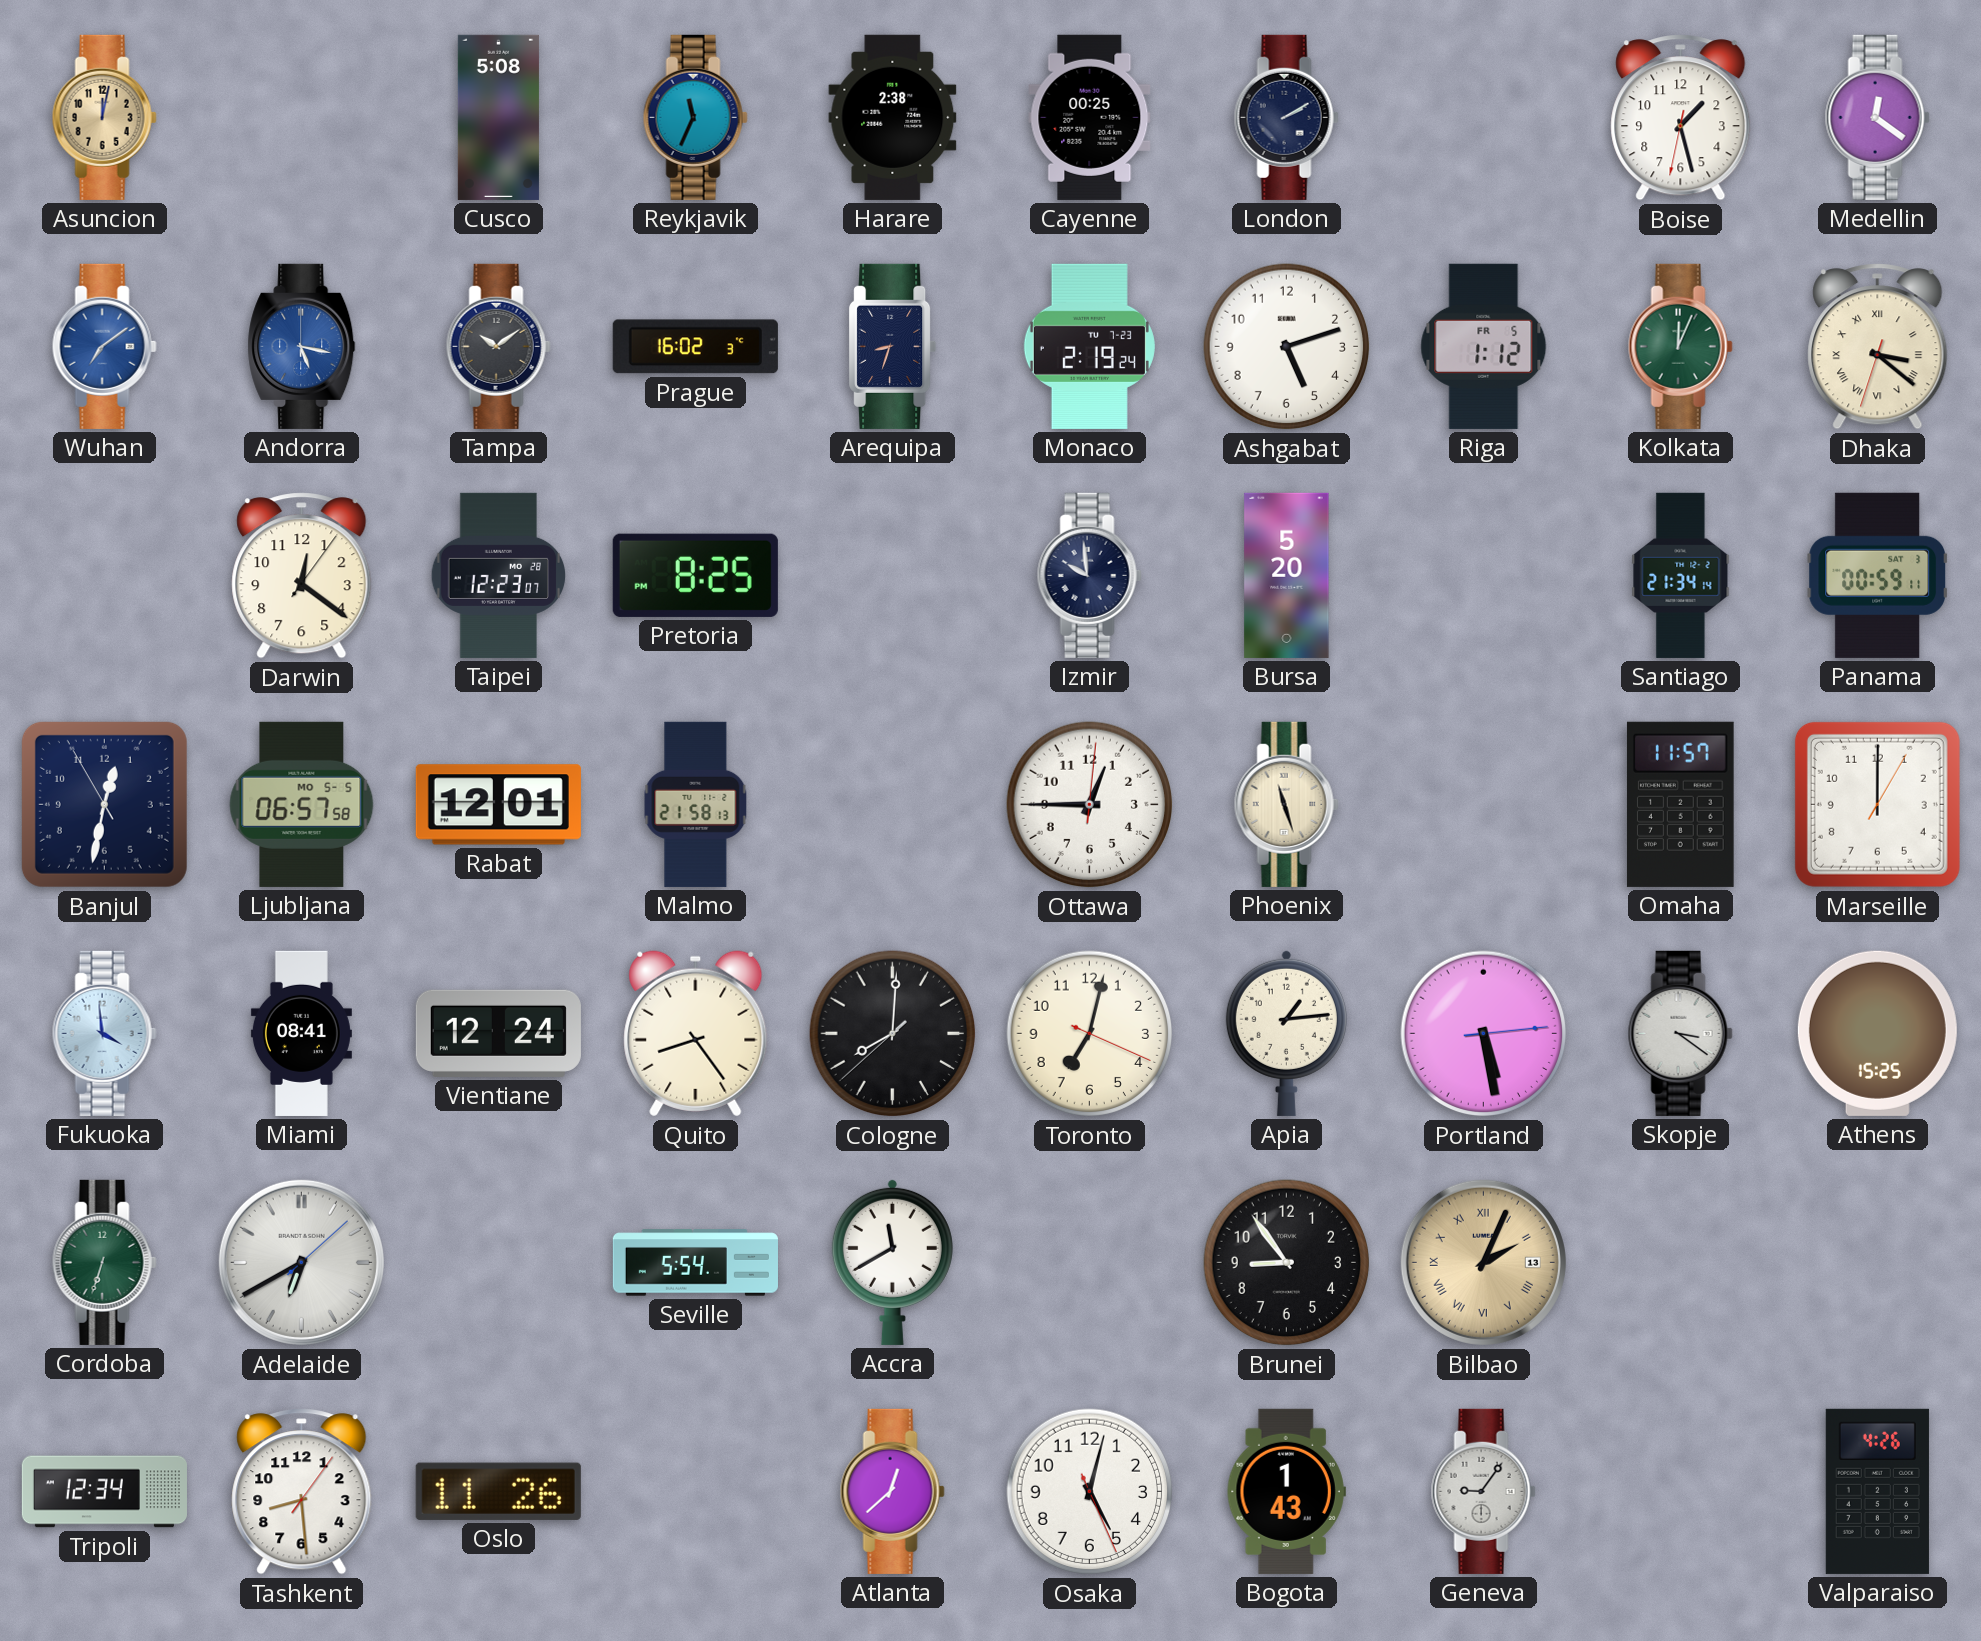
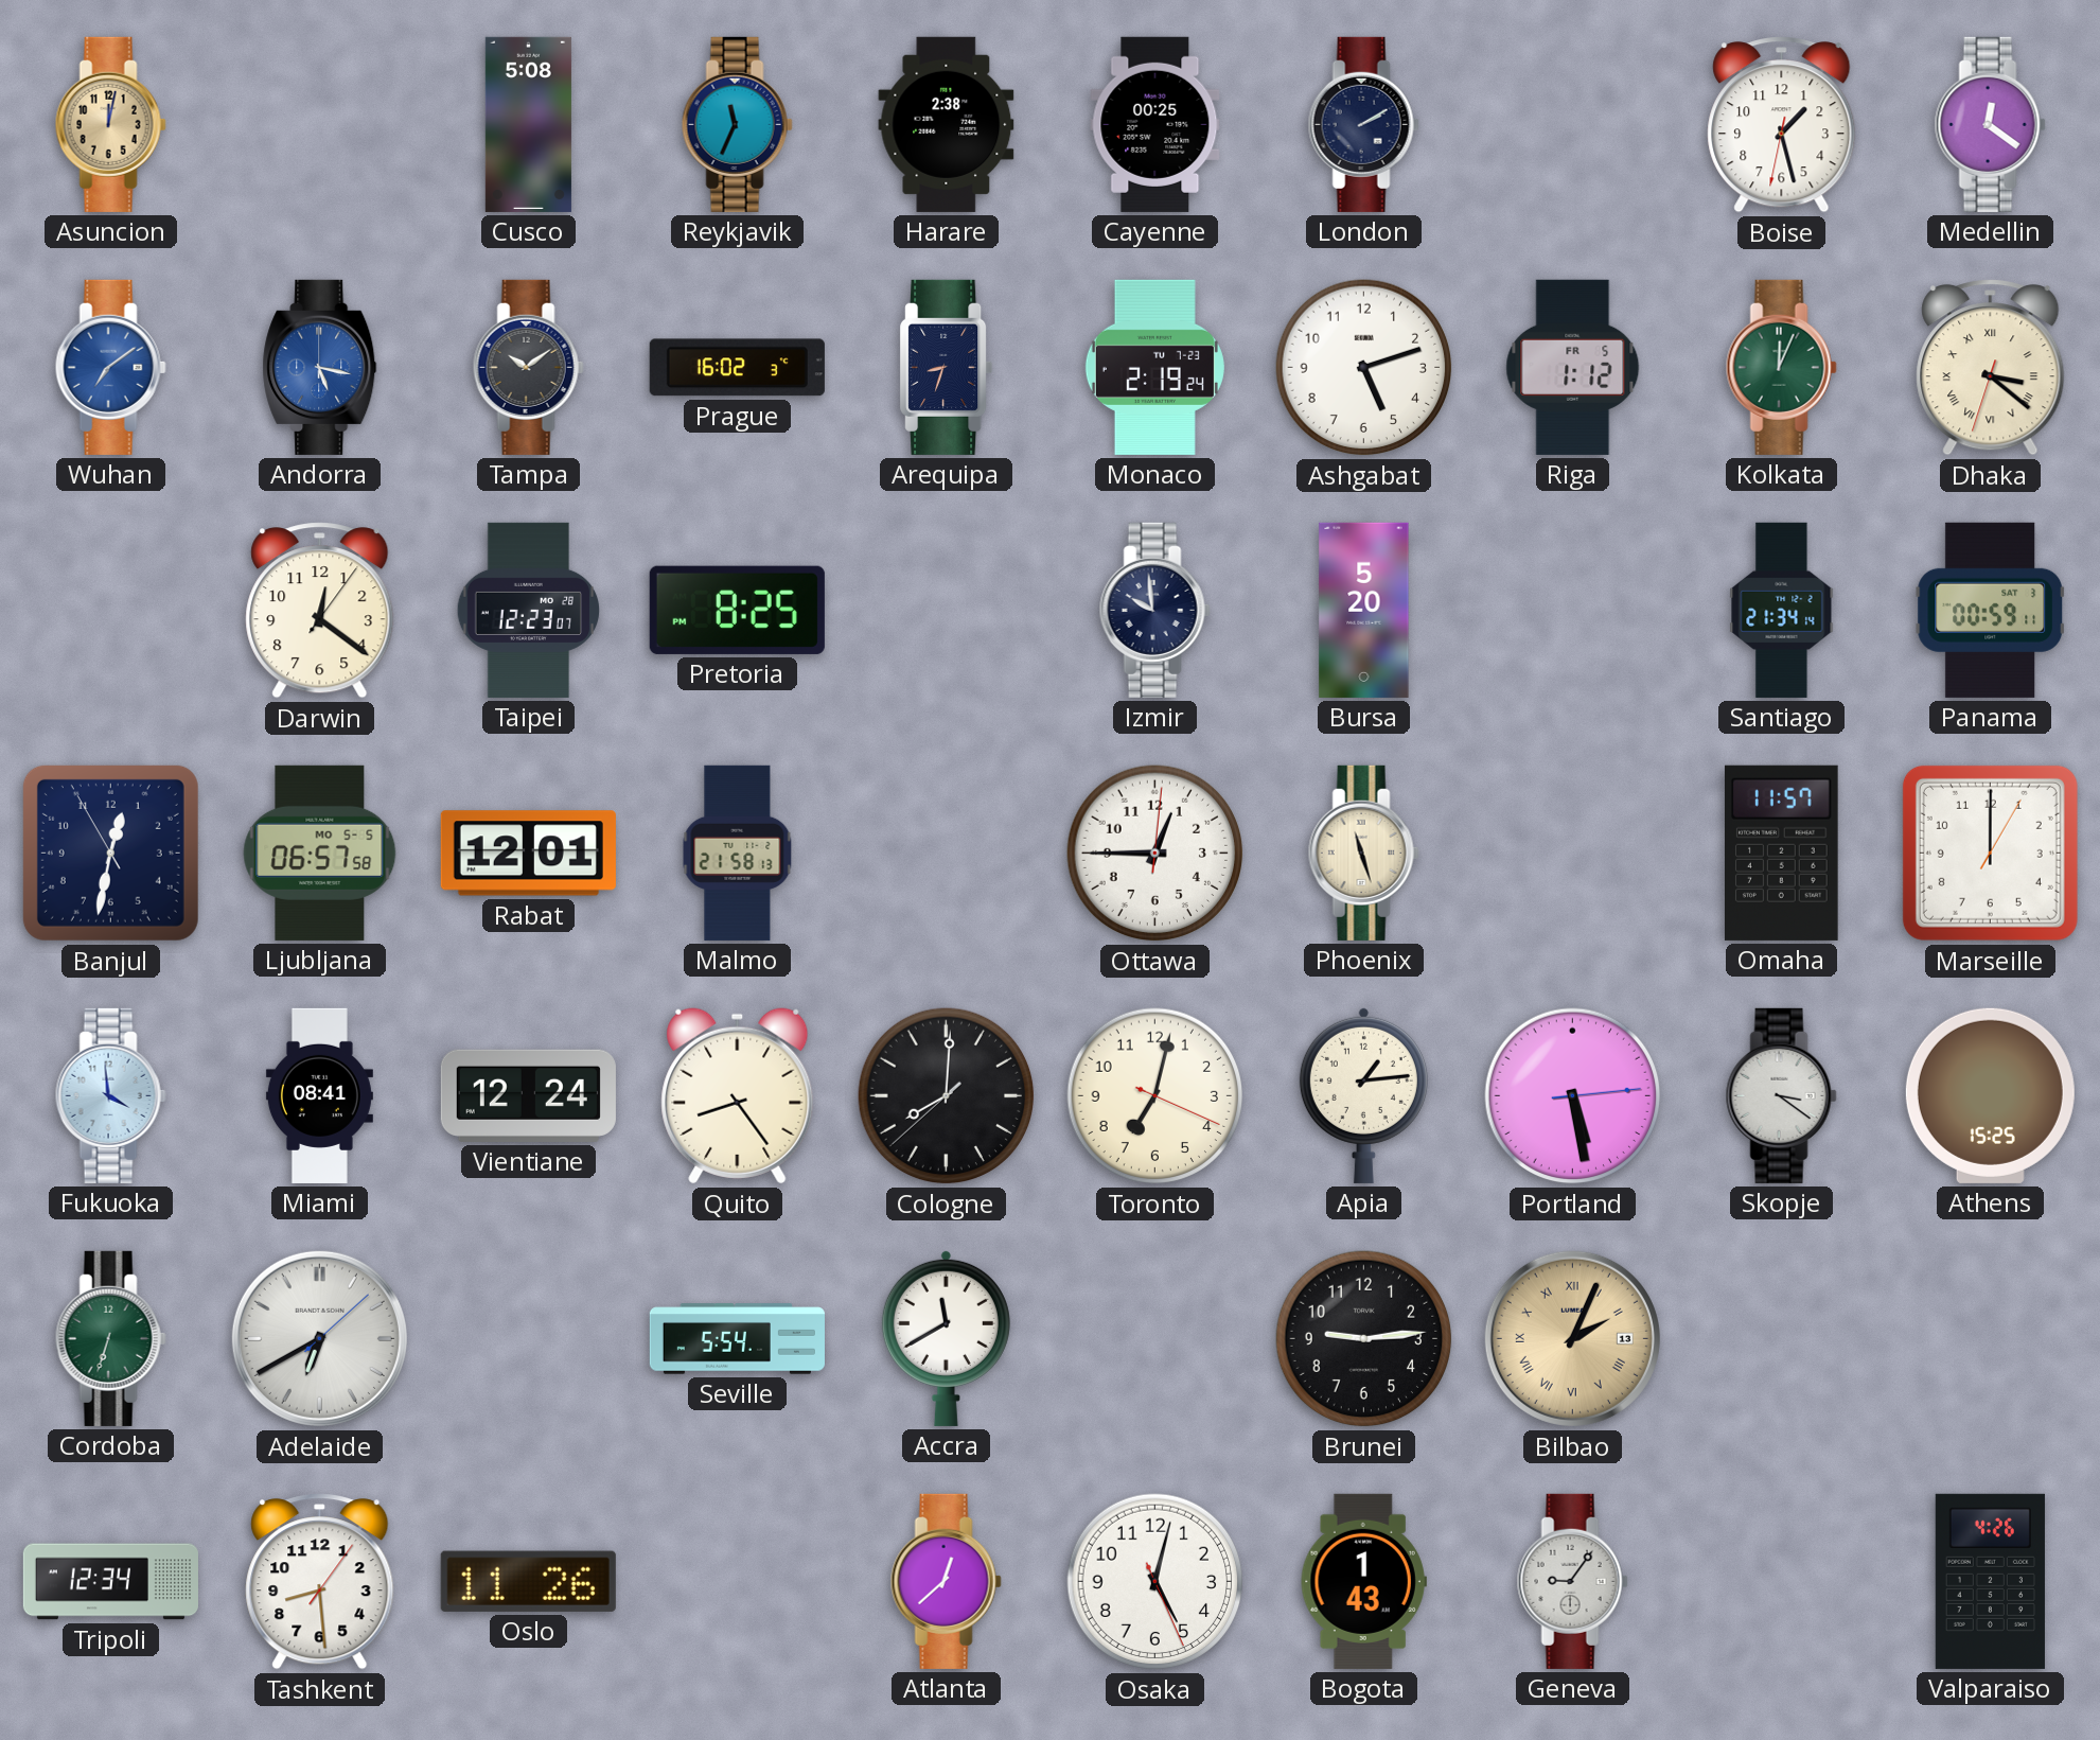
Brunei: 8:54 -> 9:14 (1364, 1339)
